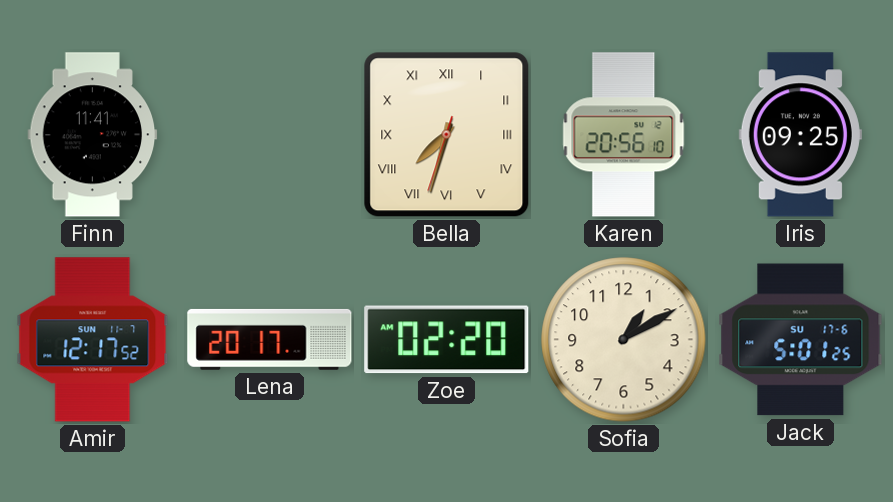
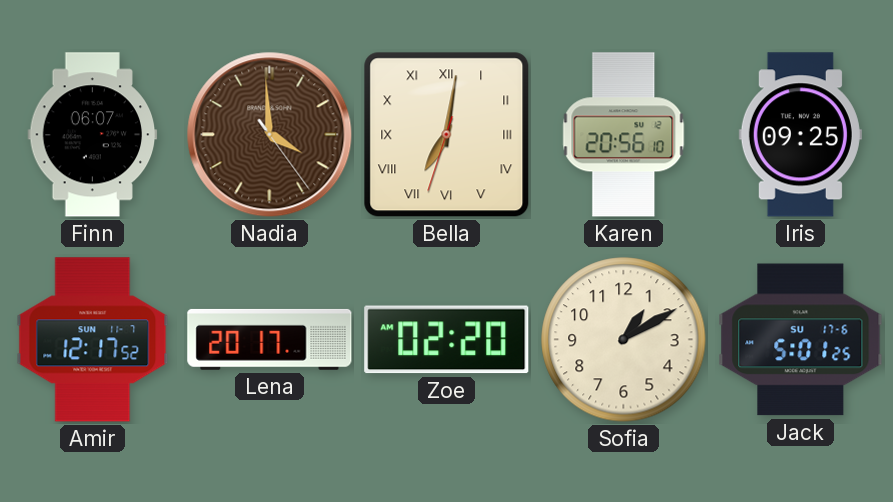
Finn: 11:41 -> 06:07 (93, 135)
Nadia: none -> 3:59 (270, 135)
Bella: 7:32 -> 7:01 (447, 135)
